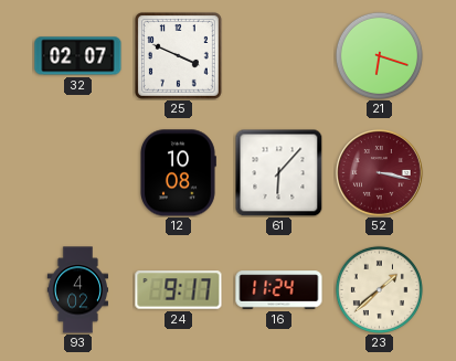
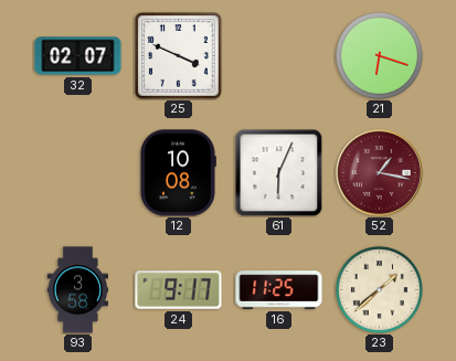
61: 6:07 -> 6:04 (278, 172)
52: 3:17 -> 1:17 (380, 173)
93: 4:02 -> 3:58 (77, 290)
16: 11:24 -> 11:25 (279, 290)
